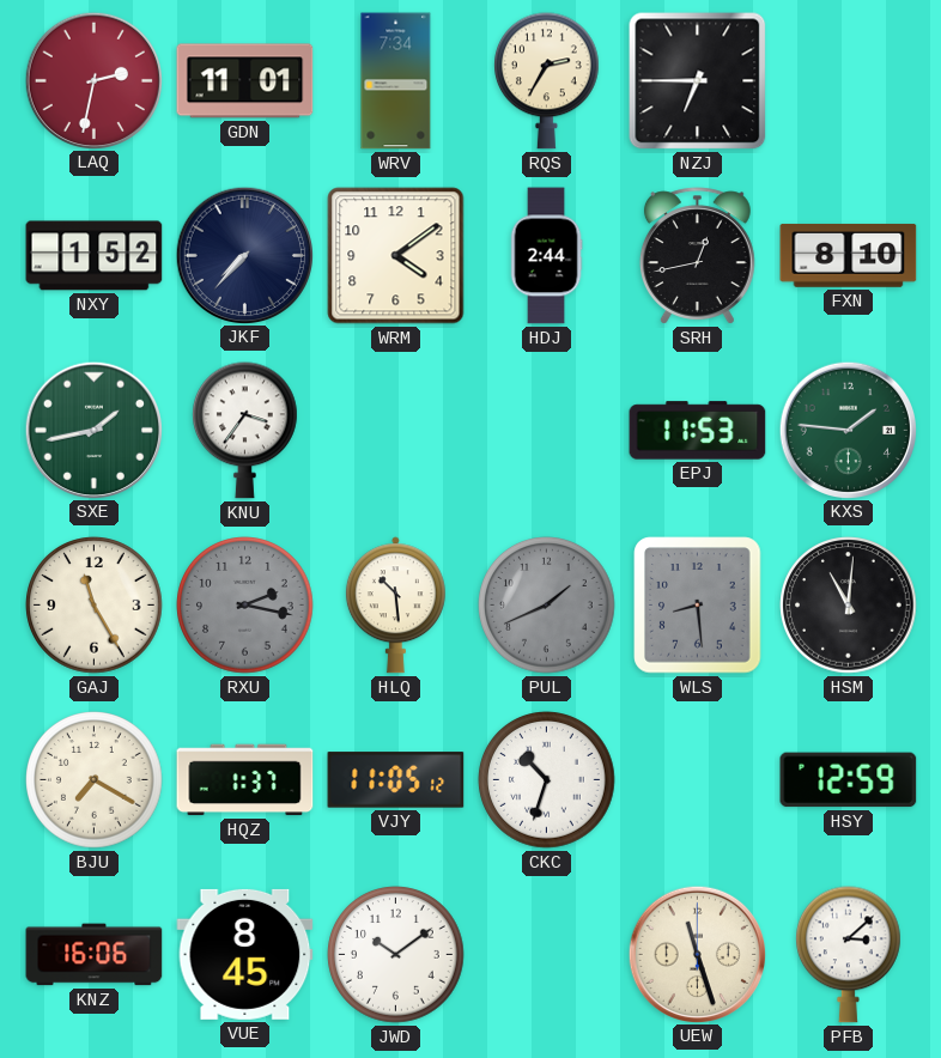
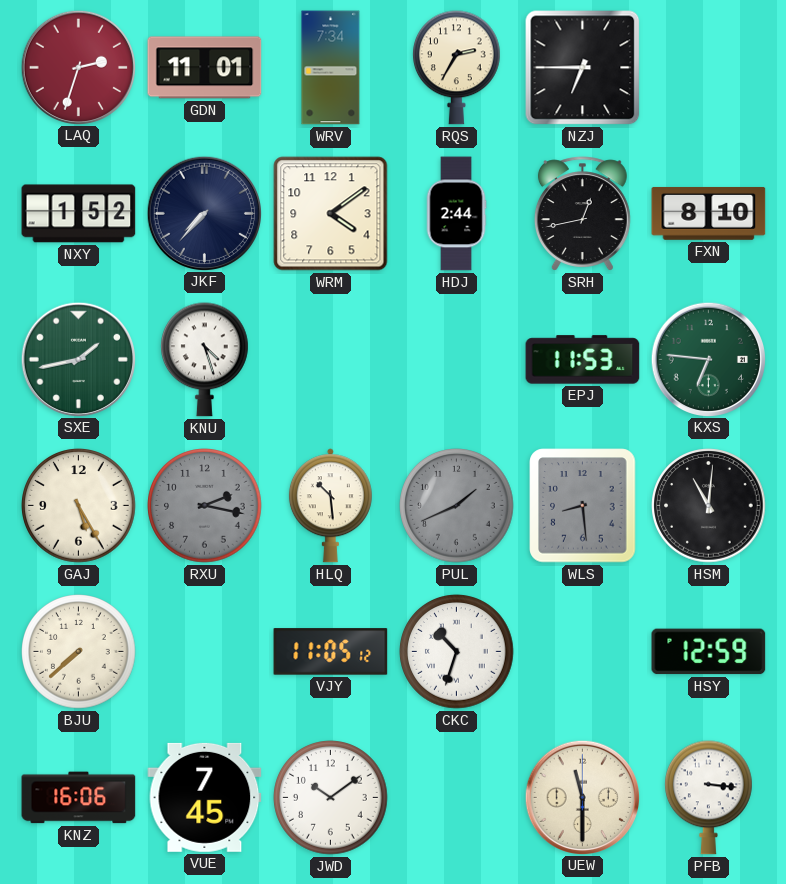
LAQ: 2:32 -> 2:33 (78, 67)
KNU: 3:36 -> 4:27 (205, 360)
KXS: 1:46 -> 6:46 (708, 359)
GAJ: 11:25 -> 5:25 (79, 506)
BJU: 7:20 -> 7:38 (79, 652)
HQZ: 1:37 -> none (245, 780)
VUE: 8:45 -> 7:45 (205, 797)
UEW: 11:27 -> 11:30 (582, 797)
PFB: 3:08 -> 3:16 (709, 798)
